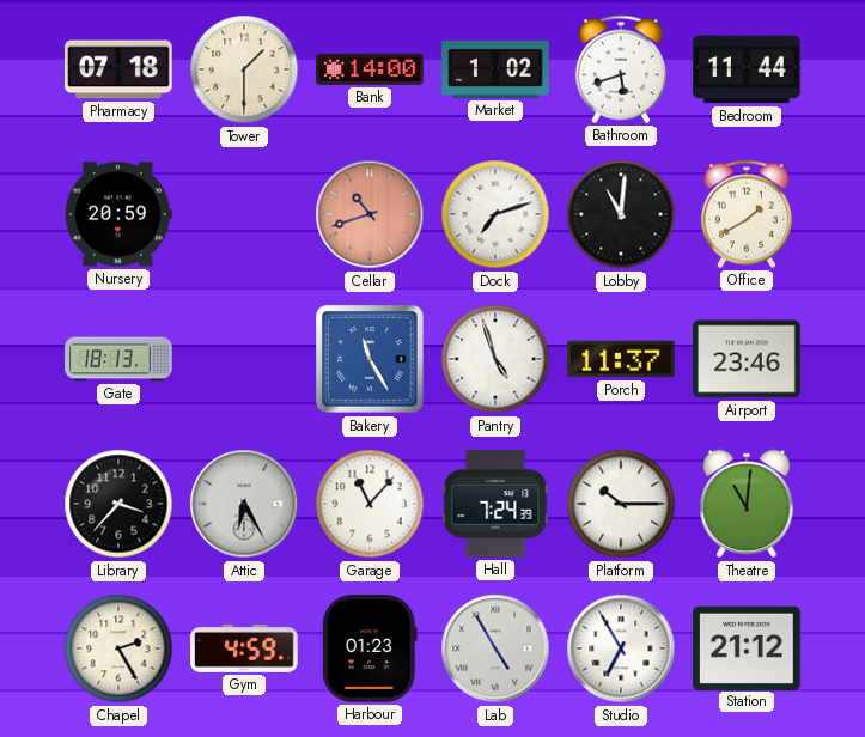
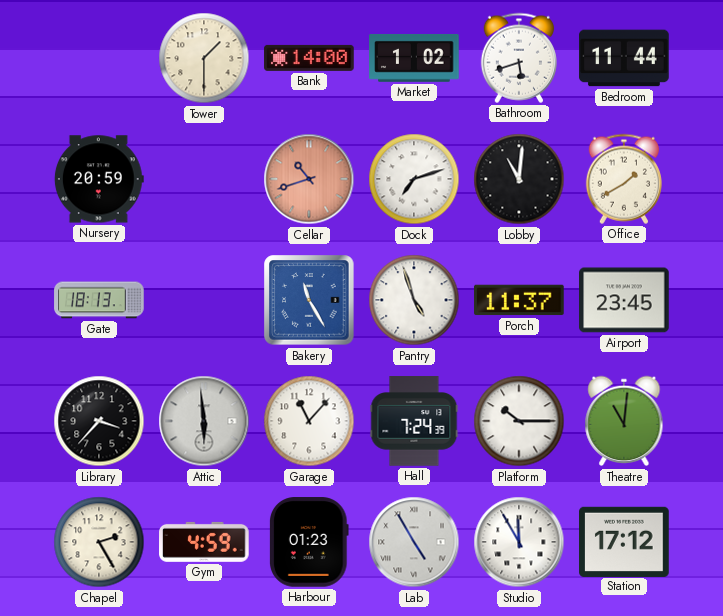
Pharmacy: 07:18 -> none (118, 69)
Airport: 23:46 -> 23:45 (624, 300)
Attic: 6:25 -> 5:59 (204, 421)
Studio: 6:55 -> 11:55 (519, 542)
Station: 21:12 -> 17:12 (624, 541)
